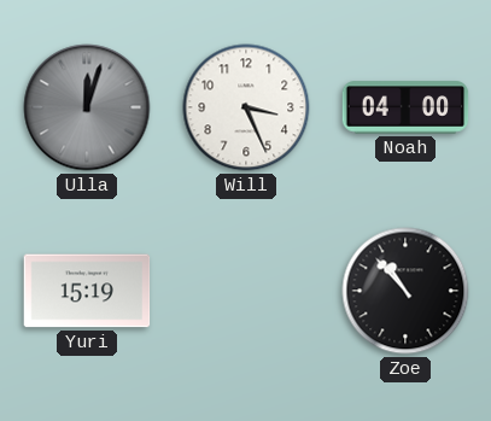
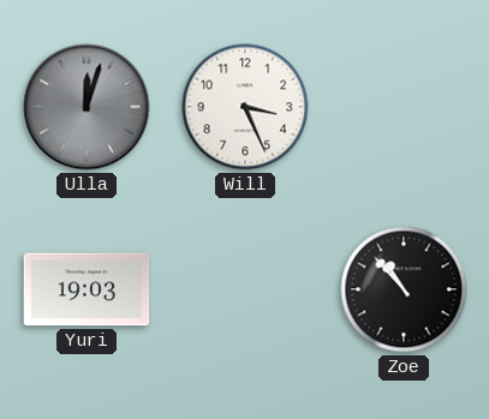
Noah: 04:00 -> none (405, 107)
Yuri: 15:19 -> 19:03 (87, 289)
